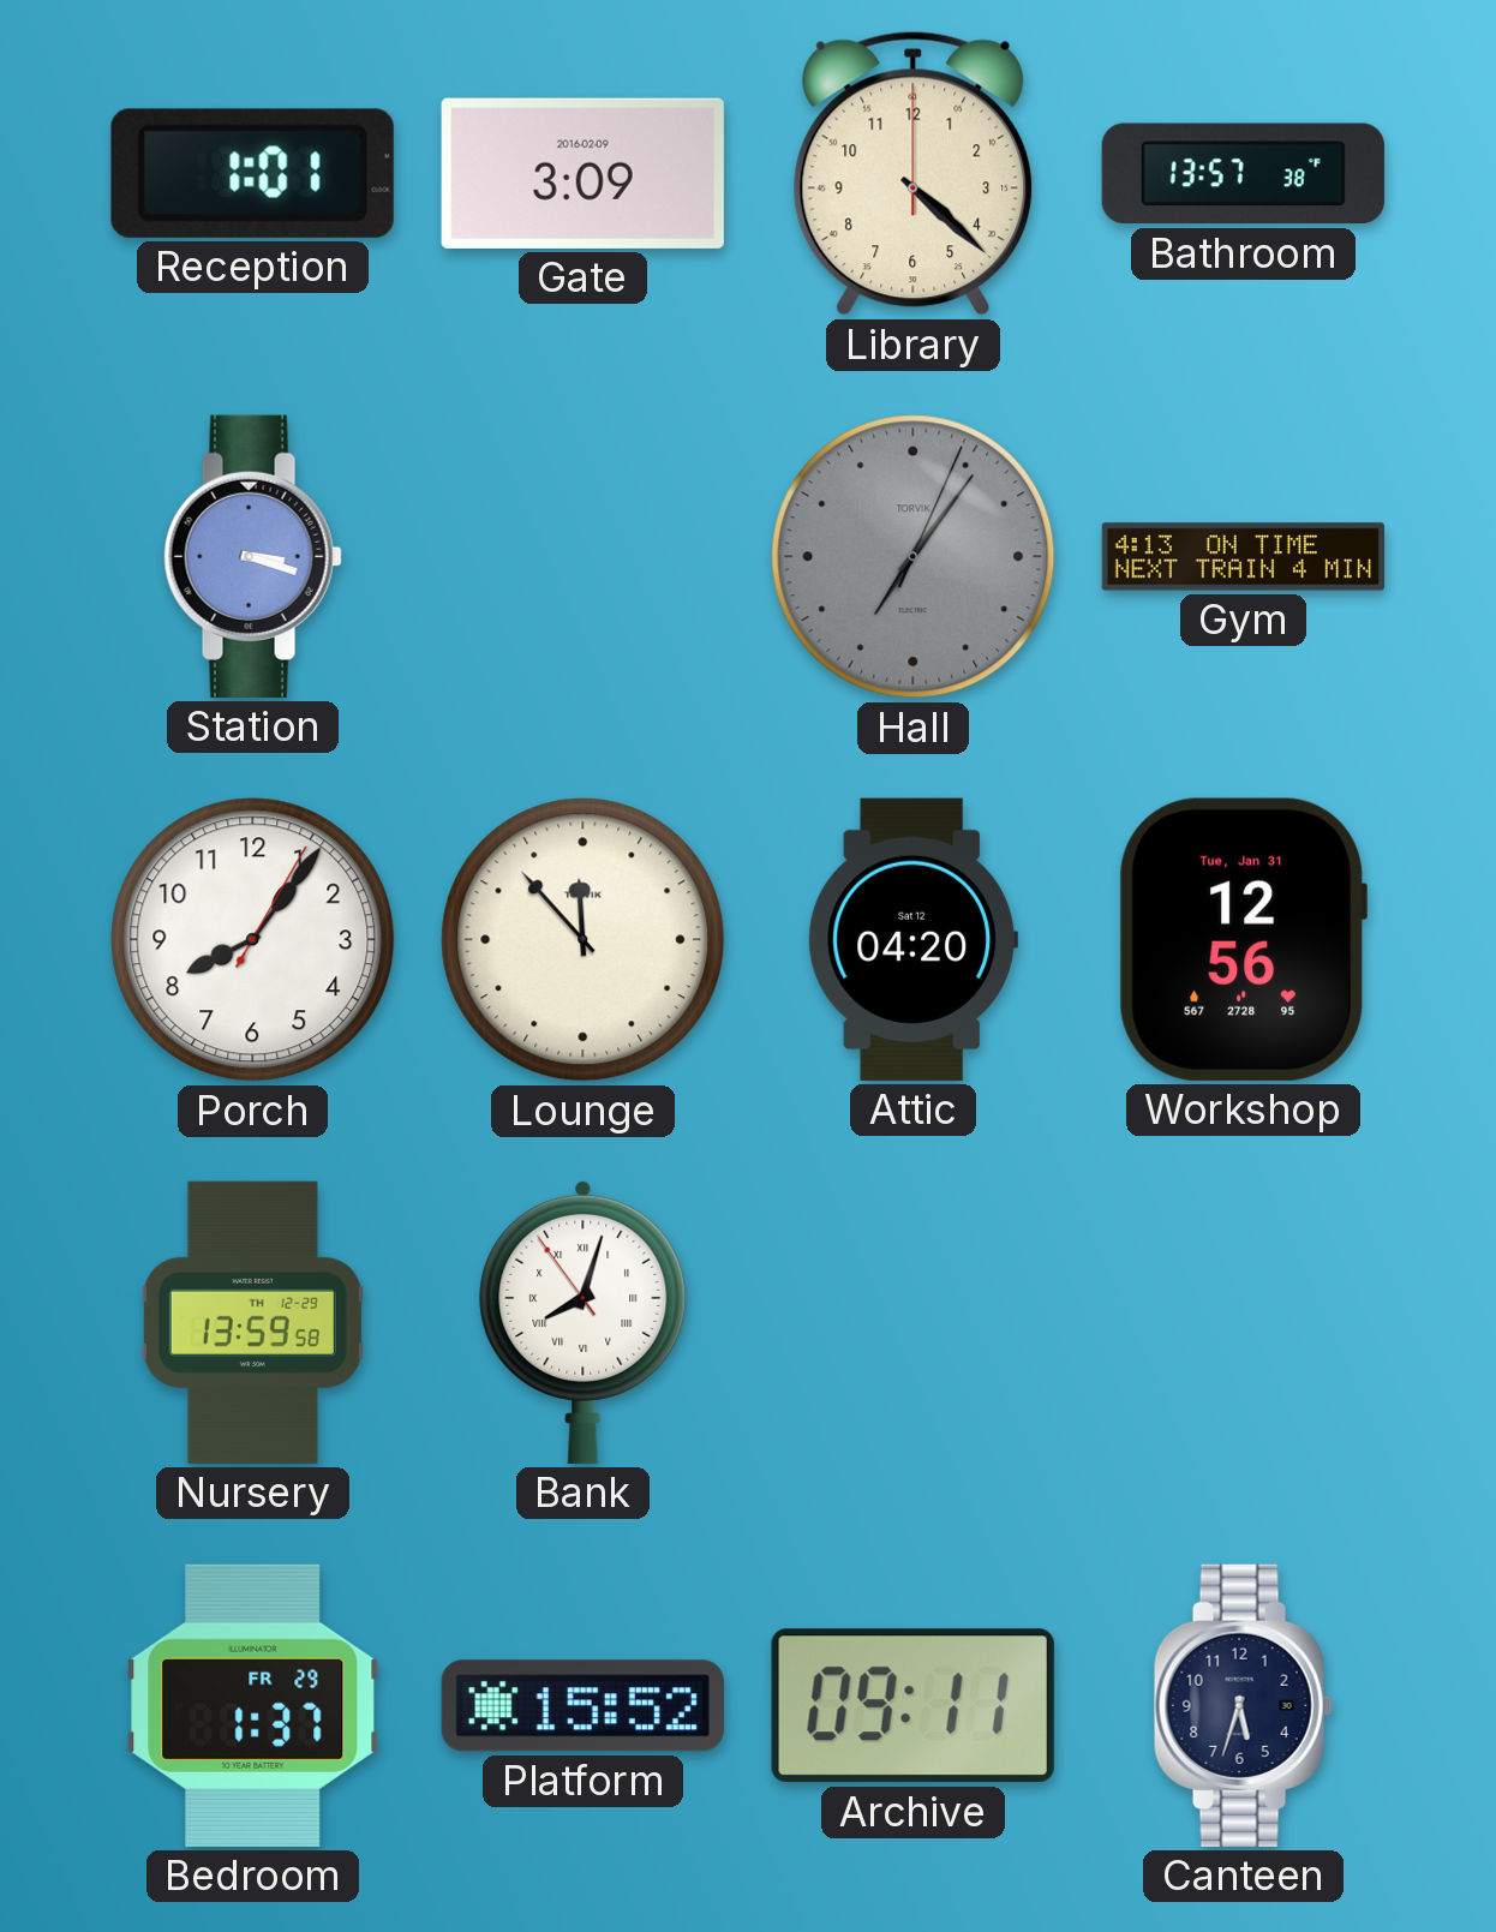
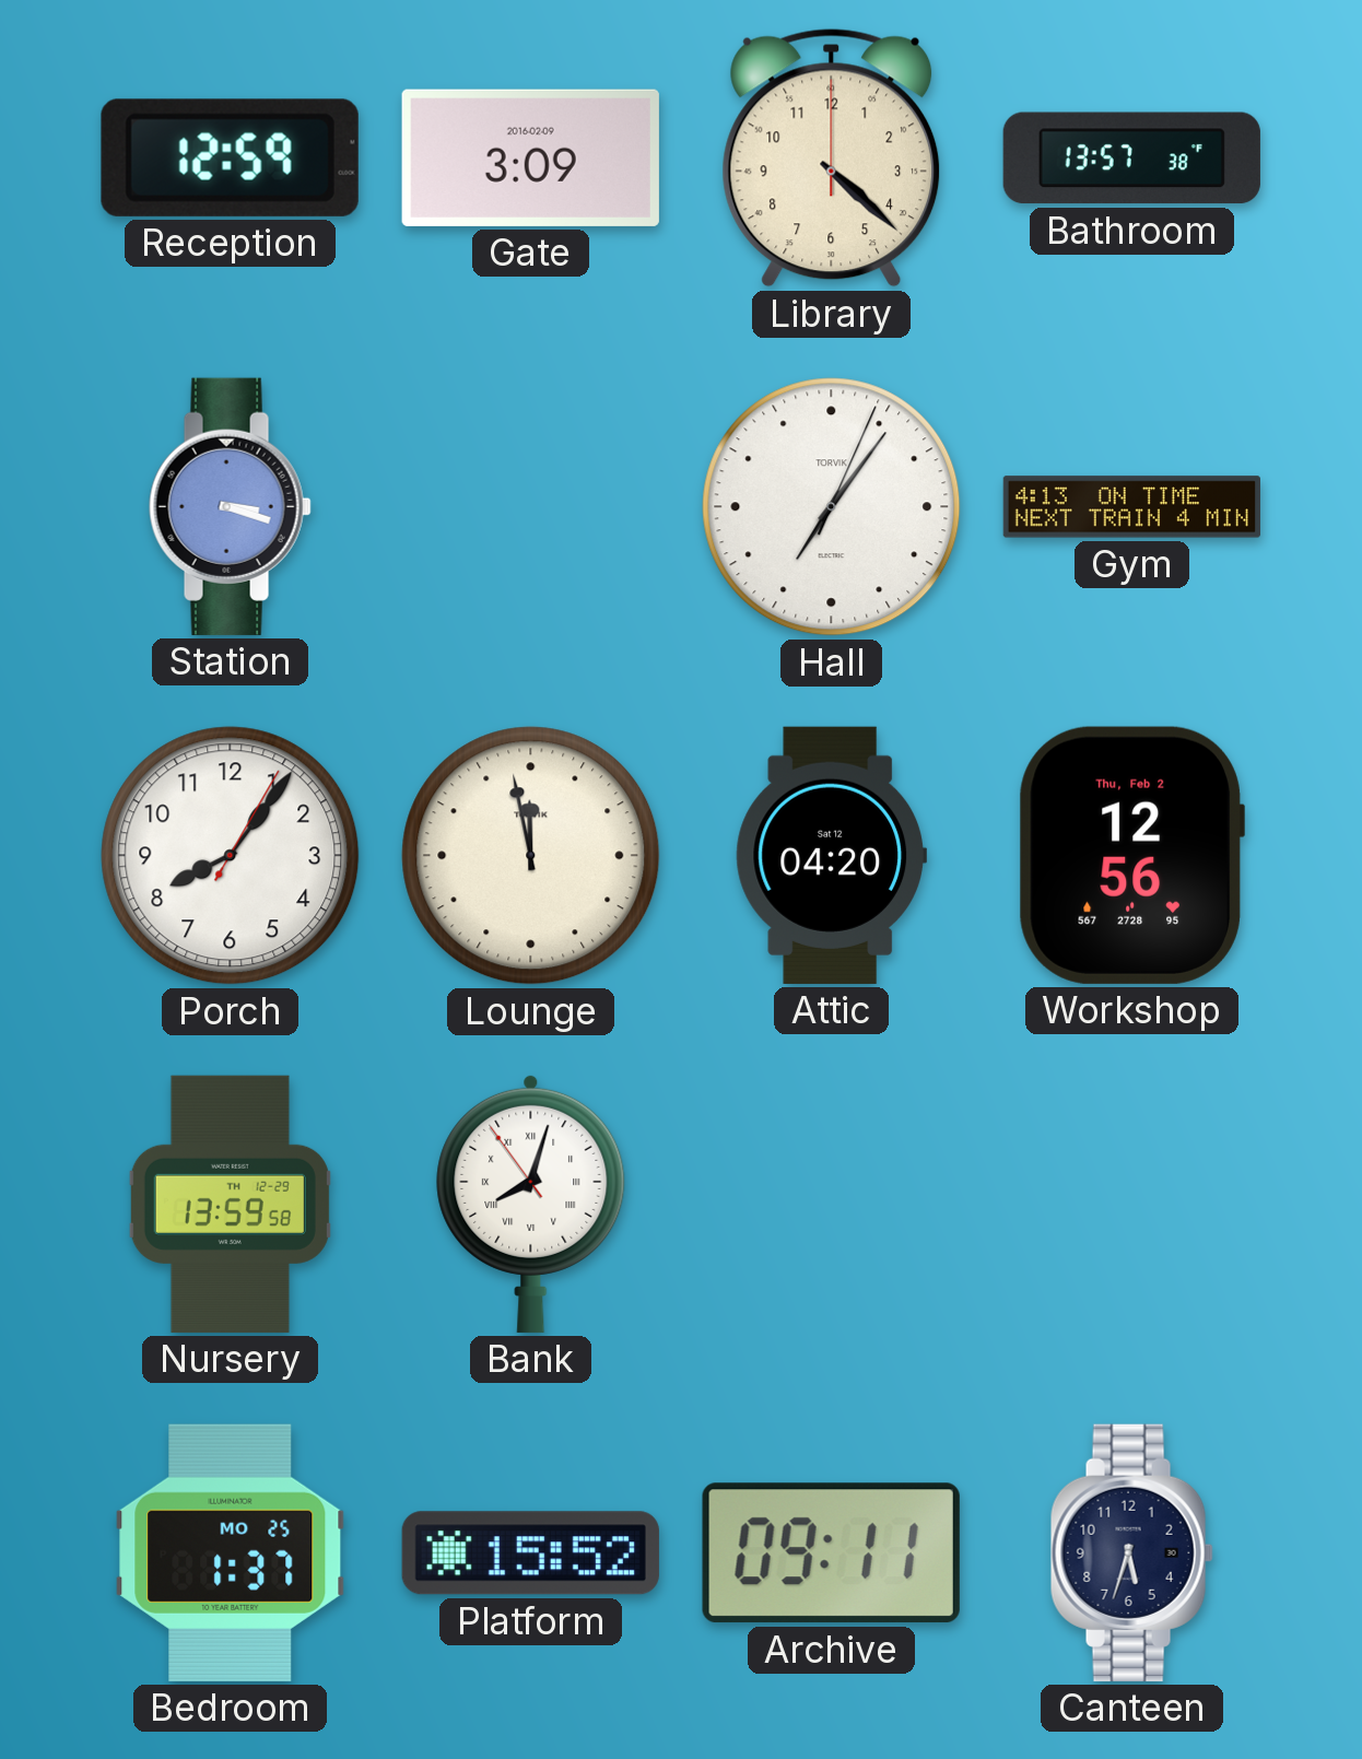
Reception: 1:01 -> 12:59 (230, 157)
Hall dial: grey -> white (832, 507)
Lounge: 11:53 -> 11:58 (531, 856)
Workshop date: Tue, Jan 31 -> Thu, Feb 2 (1131, 855)
Bedroom date: FR 29 -> MO 25 (231, 1552)
